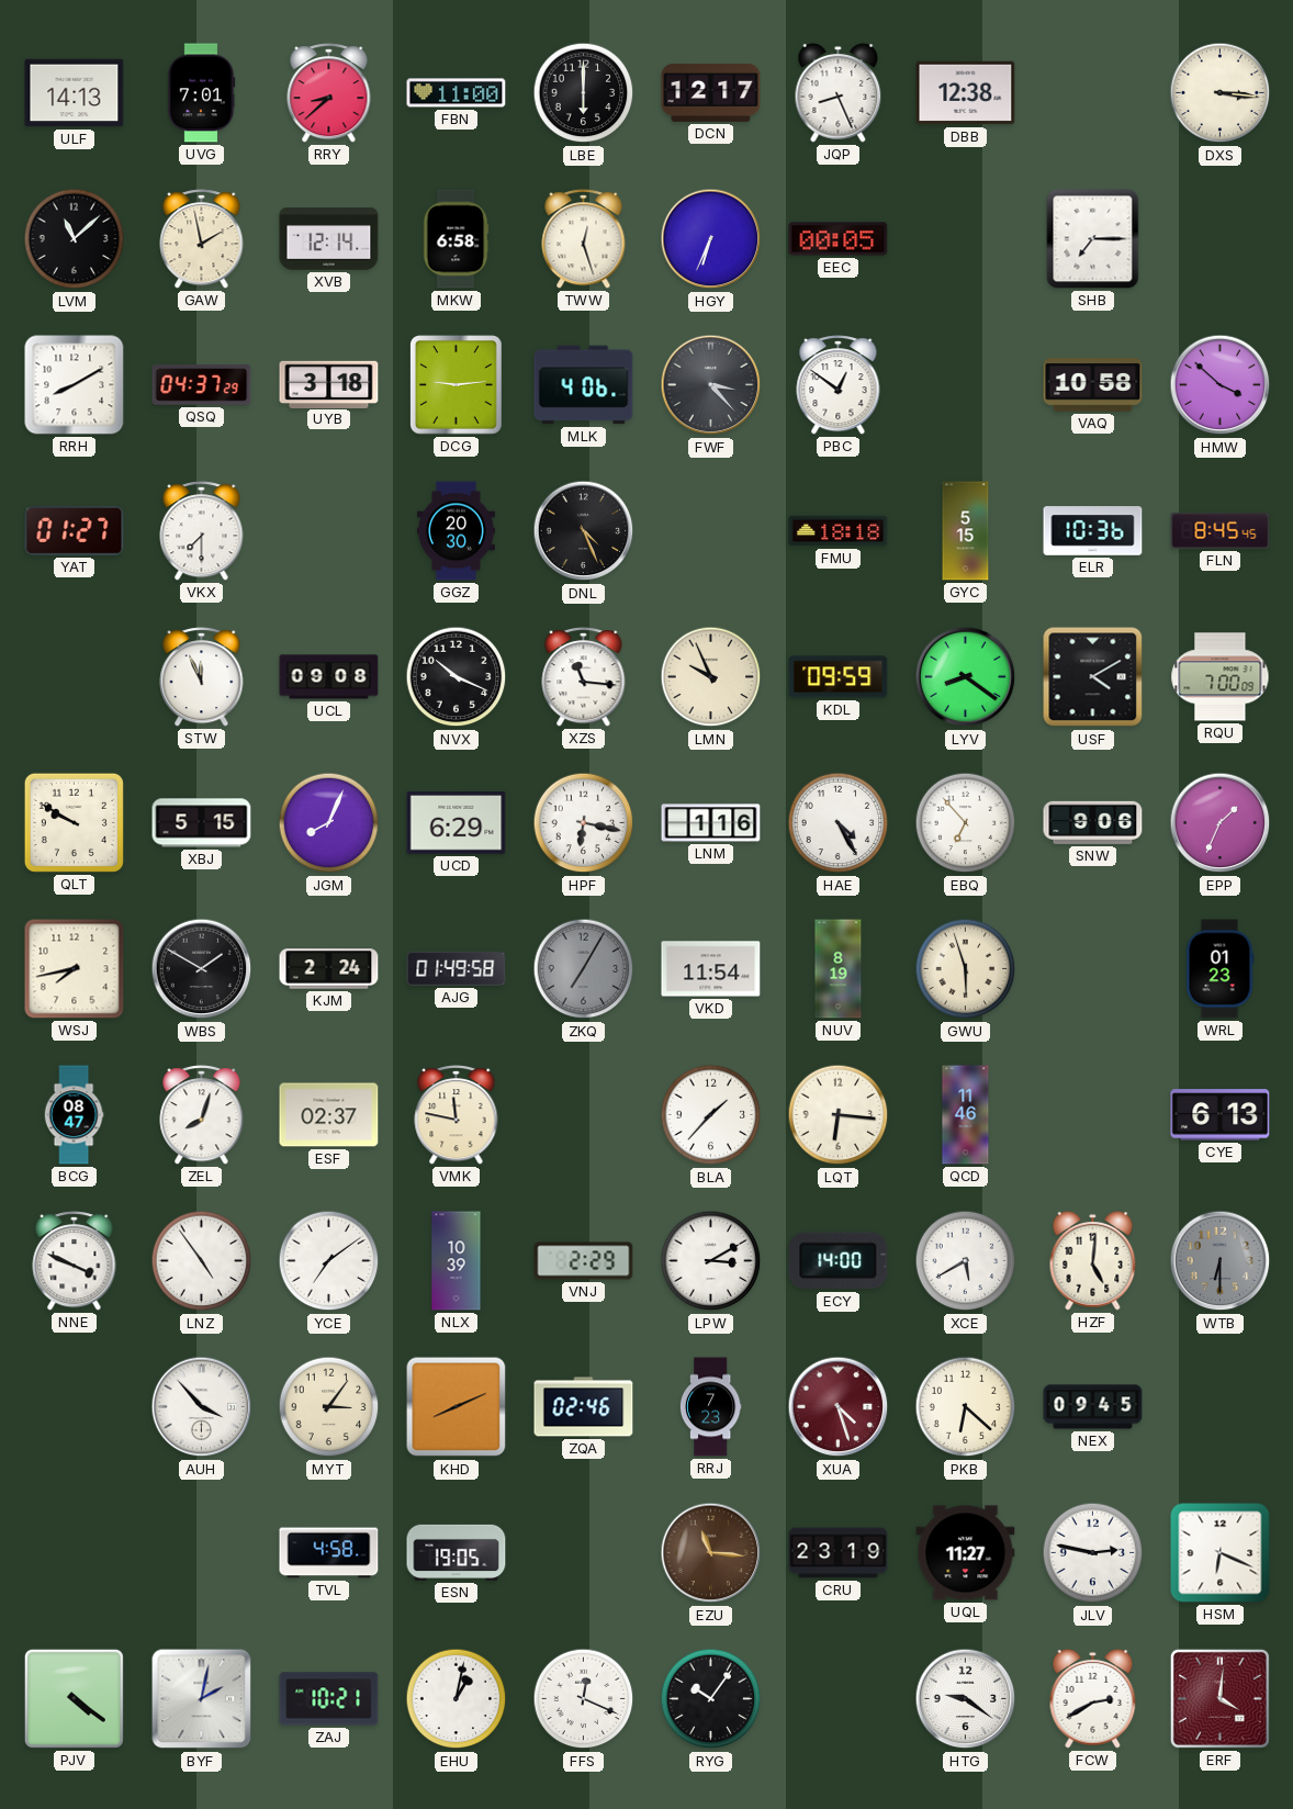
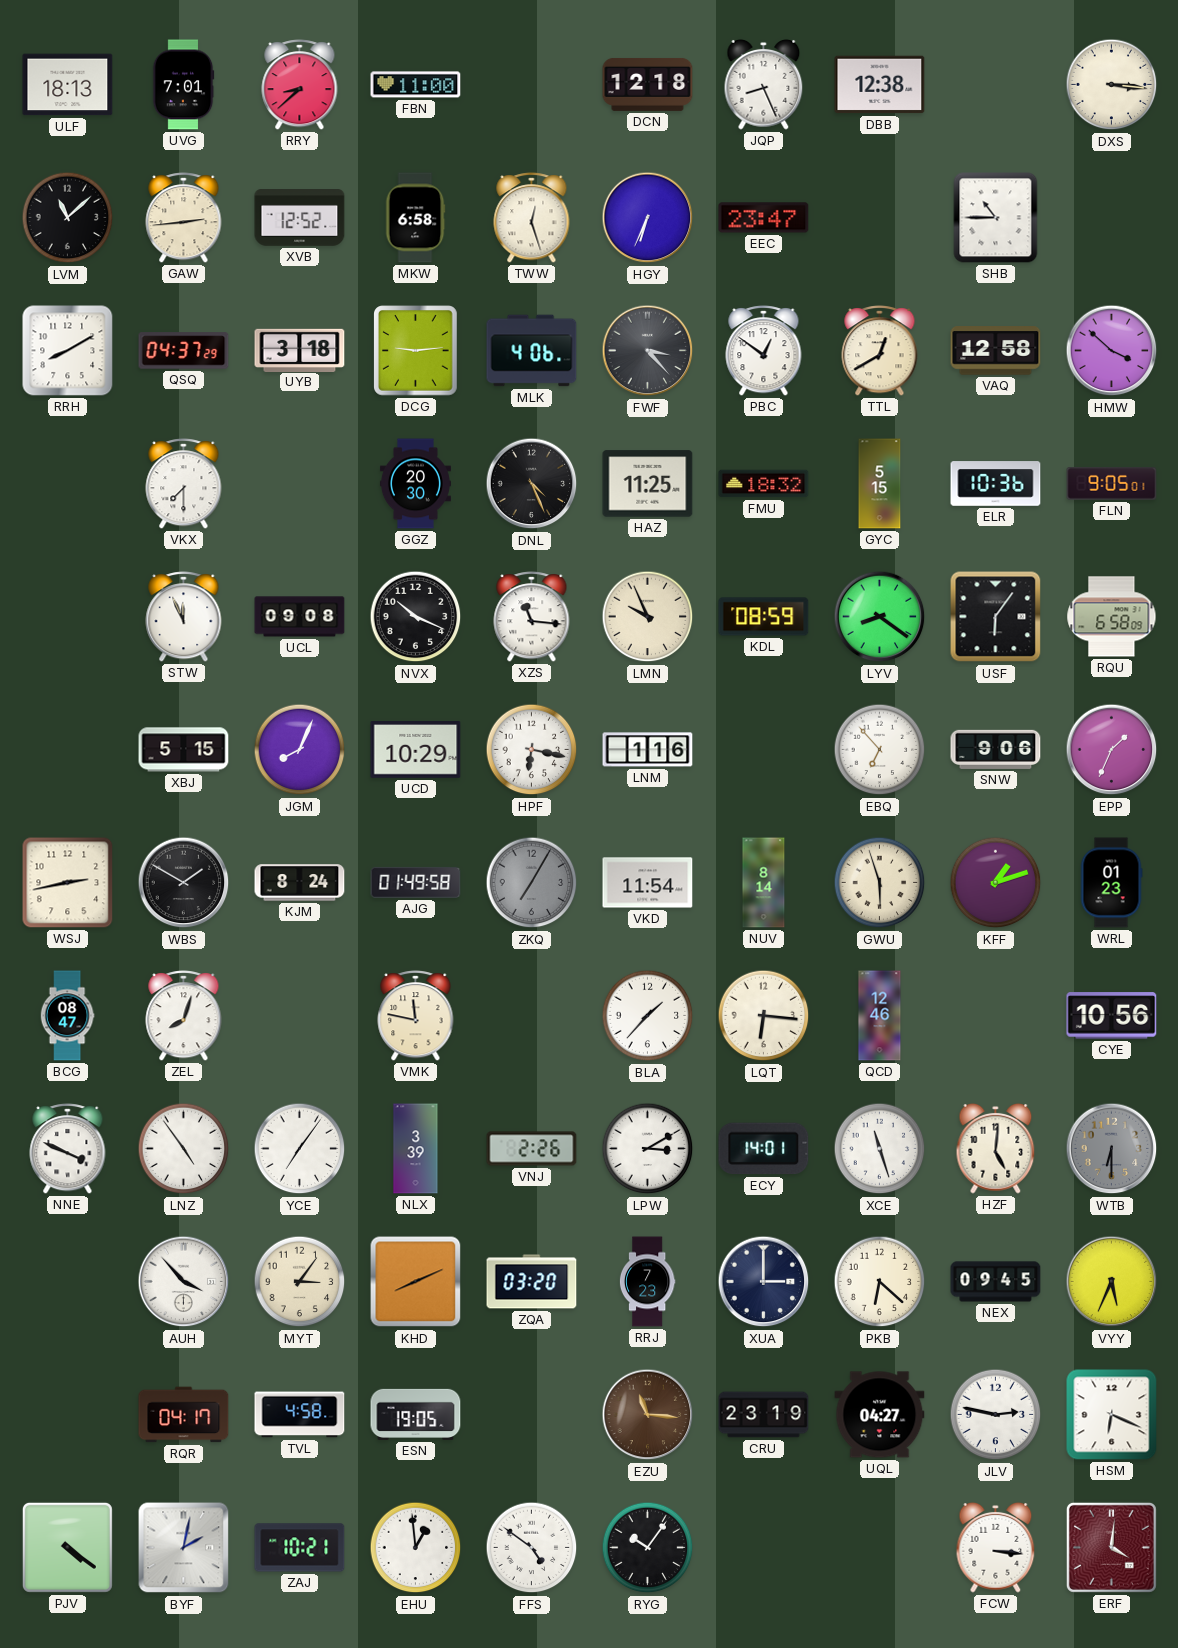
ULF: 14:13 -> 18:13 (68, 85)
LBE: 6:00 -> none (584, 93)
DCN: 12:17 -> 12:18 (648, 84)
GAW: 1:58 -> 2:44 (184, 218)
XVB: 12:14 -> 12:52 (300, 218)
EEC: 00:05 -> 23:47 (764, 218)
SHB: 7:15 -> 10:45 (996, 218)
TTL: none -> 12:40 (880, 351)
VAQ: 10:58 -> 12:58 (996, 351)
YAT: 01:27 -> none (75, 531)
HAZ: none -> 11:25 (648, 484)
FMU: 18:18 -> 18:32 (764, 484)
FLN: 8:45 -> 9:05 (1112, 484)
KDL: 09:59 -> 08:59 (764, 617)
USF: 4:10 -> 6:06 (996, 617)
RQU: 7:00 -> 6:58 (1112, 617)
QLT: 9:50 -> none (74, 822)
UCD: 6:29 -> 10:29 (416, 750)
HAE: 4:25 -> none (839, 823)
WSJ: 7:43 -> 2:43 (68, 883)
KJM: 2:24 -> 8:24 (300, 883)
NUV: 8:19 -> 8:14 (764, 883)
KFF: none -> 1:12 (996, 883)
ESF: 02:37 -> none (329, 1115)
QCD: 11:46 -> 12:46 (880, 1016)
CYE: 6:13 -> 10:56 (1112, 1016)
YCE: 7:09 -> 7:06 (300, 1149)
NLX: 10:39 -> 3:39 (416, 1149)
VNJ: 2:29 -> 2:26 (532, 1149)
ECY: 14:00 -> 14:01 (764, 1149)
XCE: 5:40 -> 11:27 (880, 1149)
ZQA: 02:46 -> 03:20 (532, 1282)
XUA: 4:27 -> 3:00 (764, 1282)
XUA dial: burgundy -> navy (764, 1282)
VYY: none -> 5:34 (1112, 1282)
RQR: none -> 04:17 (184, 1415)
UQL: 11:27 -> 04:27 (880, 1415)
EHU: 1:02 -> 12:59 (416, 1548)
FFS: 12:19 -> 4:51 (532, 1548)
HTG: 9:21 -> none (966, 1699)
FCW: 2:40 -> 3:16 (996, 1547)
